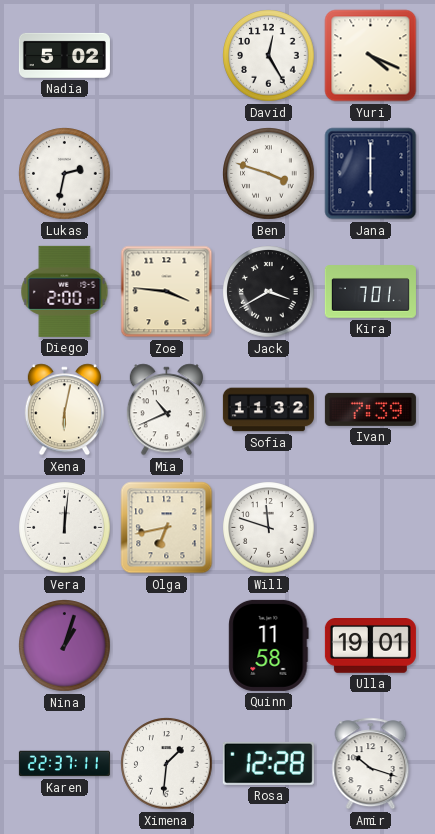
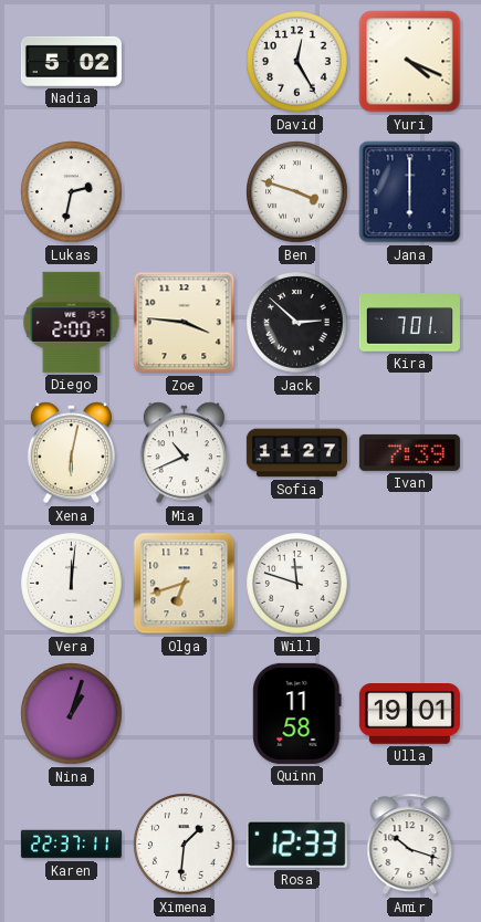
Jack: 3:40 -> 2:52 (297, 323)
Sofia: 11:32 -> 11:27 (296, 453)
Olga: 6:43 -> 6:42 (185, 584)
Rosa: 12:28 -> 12:33 (296, 844)
